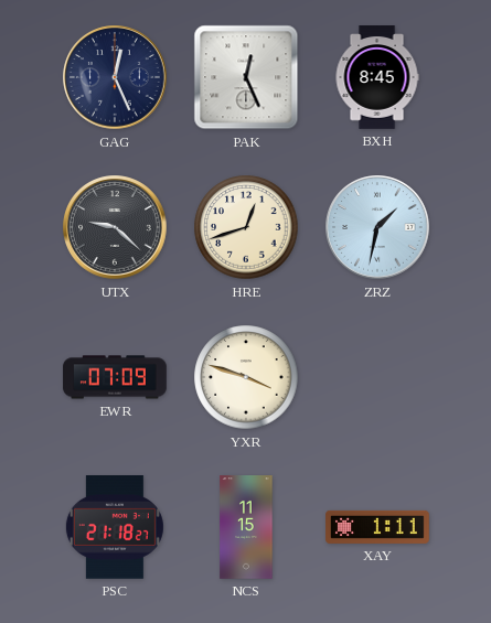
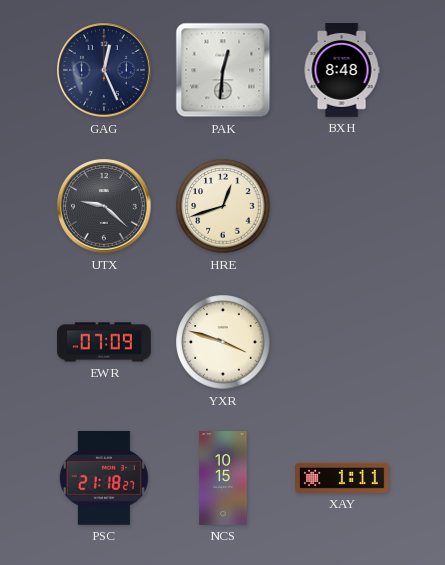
PAK: 12:26 -> 12:31 (223, 70)
BXH: 8:45 -> 8:48 (342, 70)
ZRZ: 1:32 -> none (377, 227)
NCS: 11:15 -> 10:15 (223, 478)
